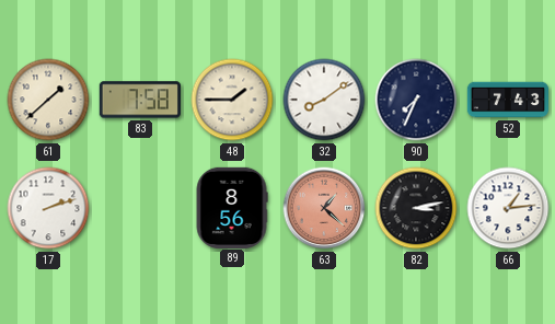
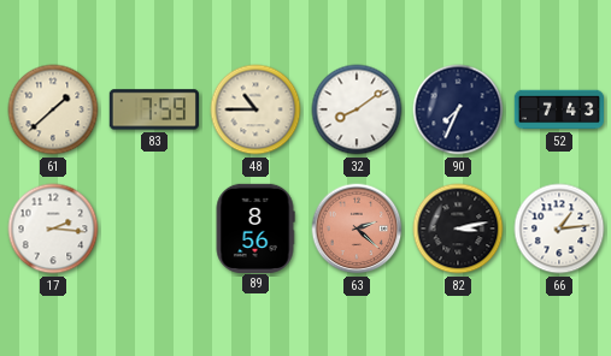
83: 7:58 -> 7:59 (154, 109)
48: 1:45 -> 10:45 (255, 109)
17: 2:12 -> 2:16 (53, 229)
63: 1:22 -> 2:22 (357, 229)
